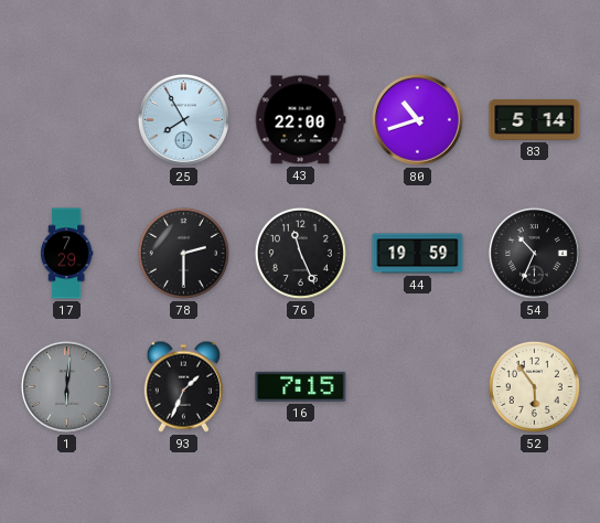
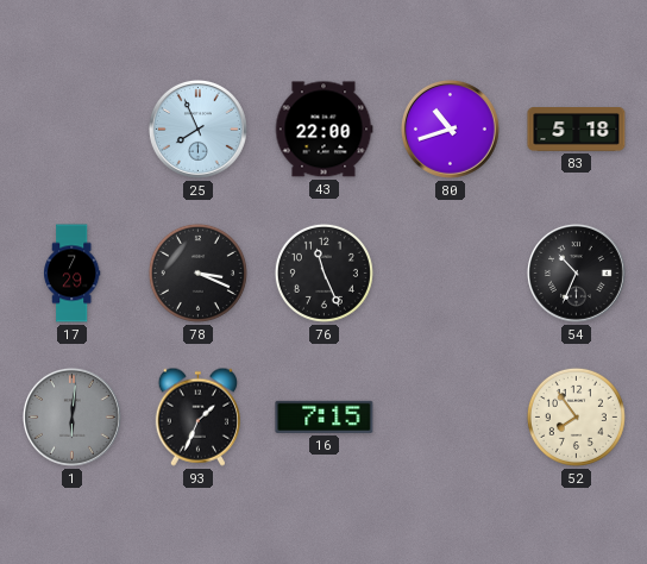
25: 7:55 -> 7:56 (199, 130)
83: 5:14 -> 5:18 (577, 130)
78: 2:30 -> 3:19 (197, 272)
44: 19:59 -> none (418, 254)
52: 5:54 -> 7:54 (576, 416)
